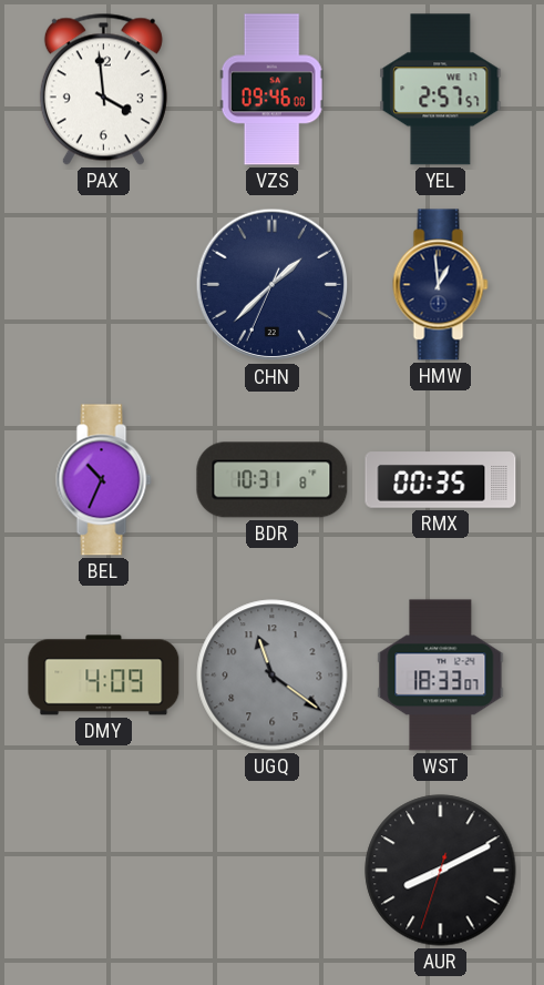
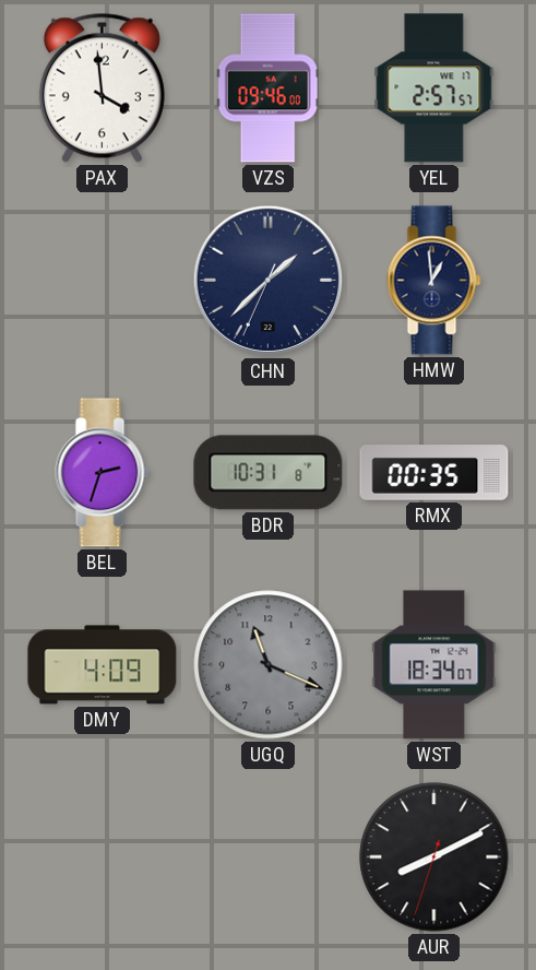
BEL: 10:34 -> 2:33 (103, 473)
UGQ: 11:21 -> 11:19 (269, 665)
WST: 18:33 -> 18:34 (434, 665)
